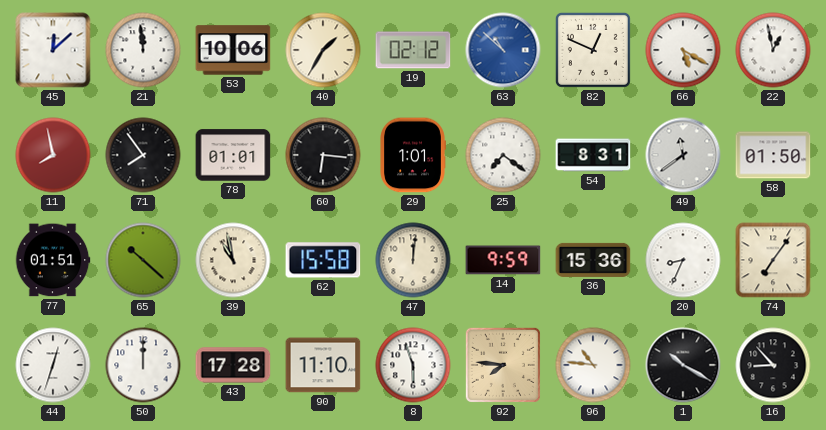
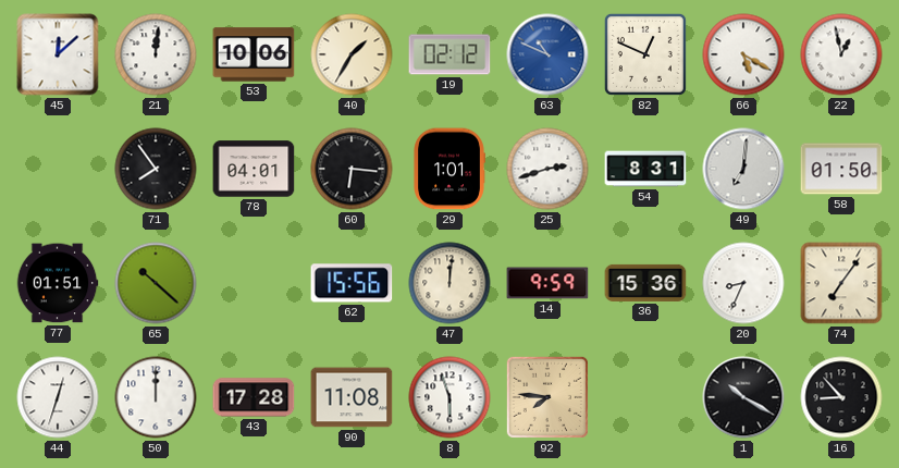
21: 11:59 -> 12:01 (156, 54)
63: 10:52 -> 10:49 (547, 54)
11: 7:58 -> none (53, 155)
78: 01:01 -> 04:01 (254, 169)
25: 7:21 -> 2:42 (547, 169)
49: 11:39 -> 7:01 (743, 169)
39: 10:58 -> none (233, 260)
62: 15:58 -> 15:56 (352, 283)
90: 11:10 -> 11:08 (352, 397)
96: 10:46 -> none (593, 365)
